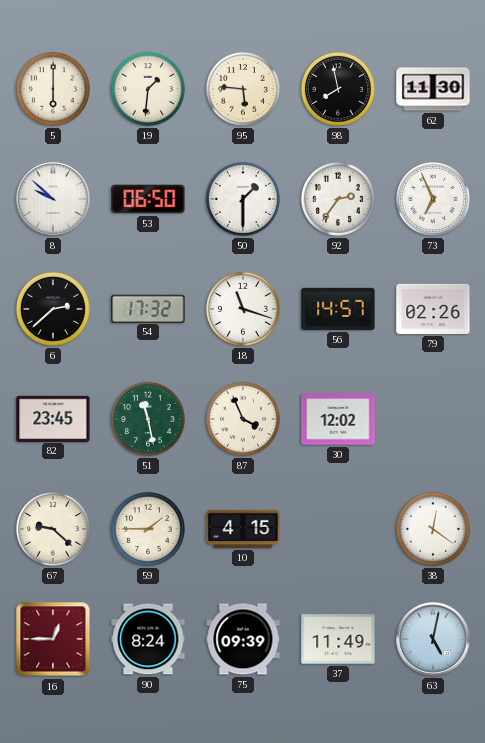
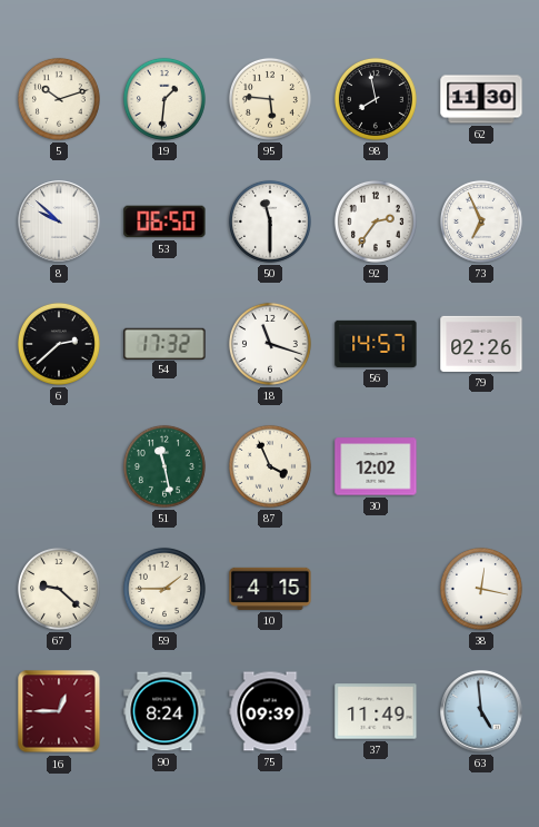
5: 6:00 -> 10:12 (59, 99)
50: 1:30 -> 11:30 (270, 221)
82: 23:45 -> none (53, 418)
38: 12:21 -> 12:17 (481, 589)
63: 5:02 -> 4:59 (481, 711)
